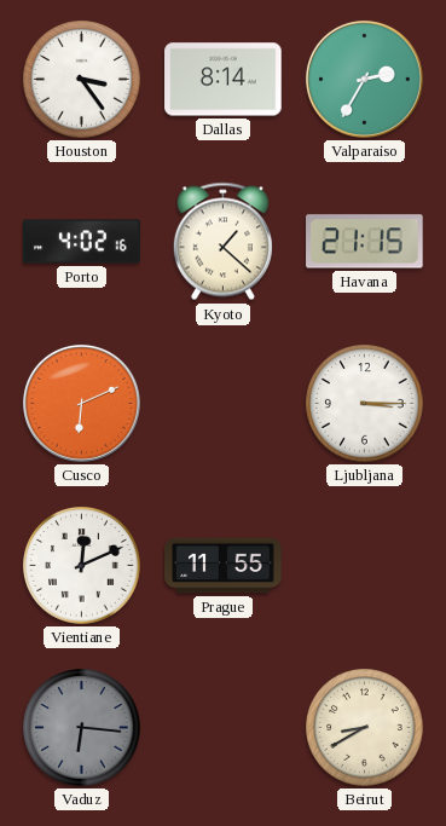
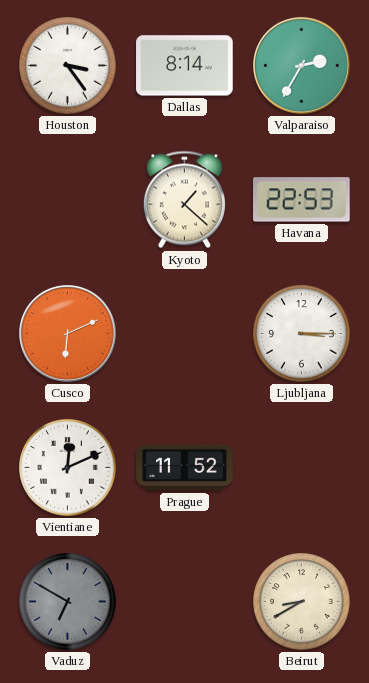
Porto: 4:02 -> none (82, 242)
Havana: 21:15 -> 22:53 (302, 200)
Prague: 11:55 -> 11:52 (185, 468)
Vaduz: 6:16 -> 6:50 (68, 602)
